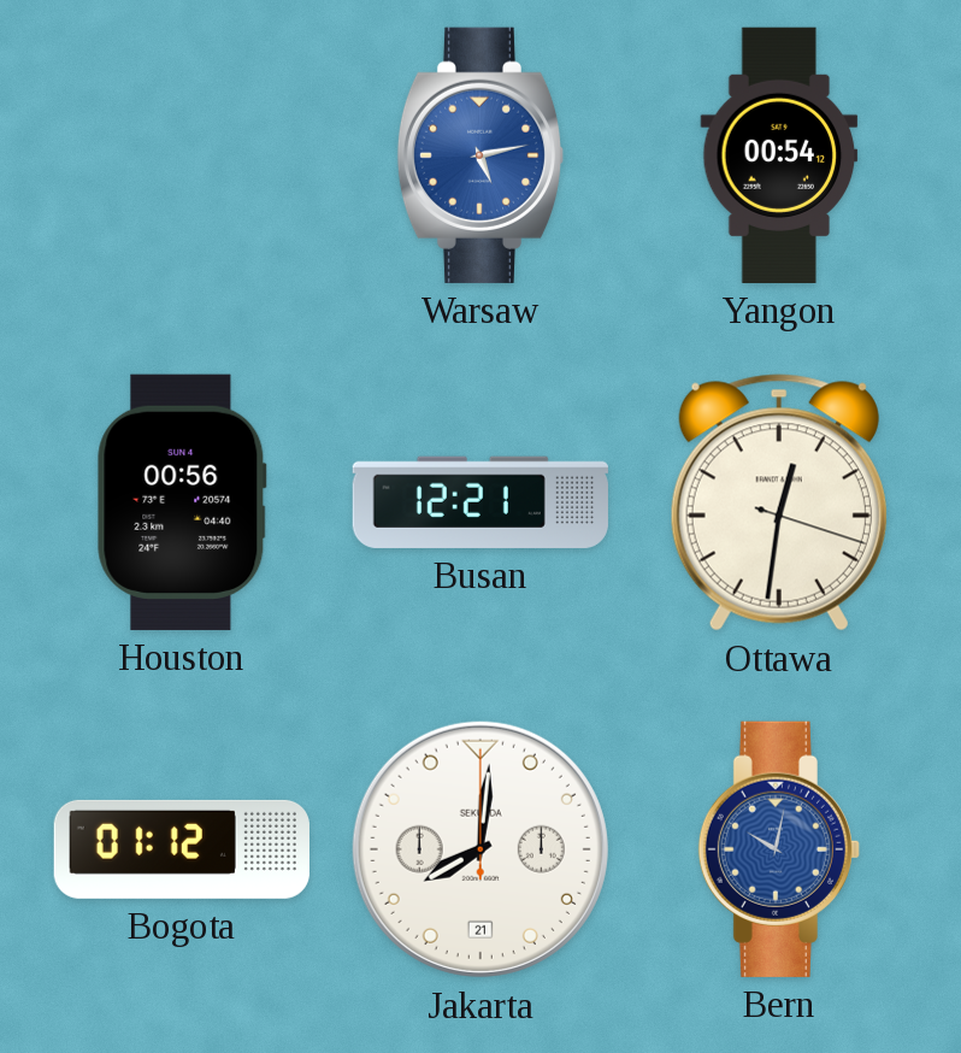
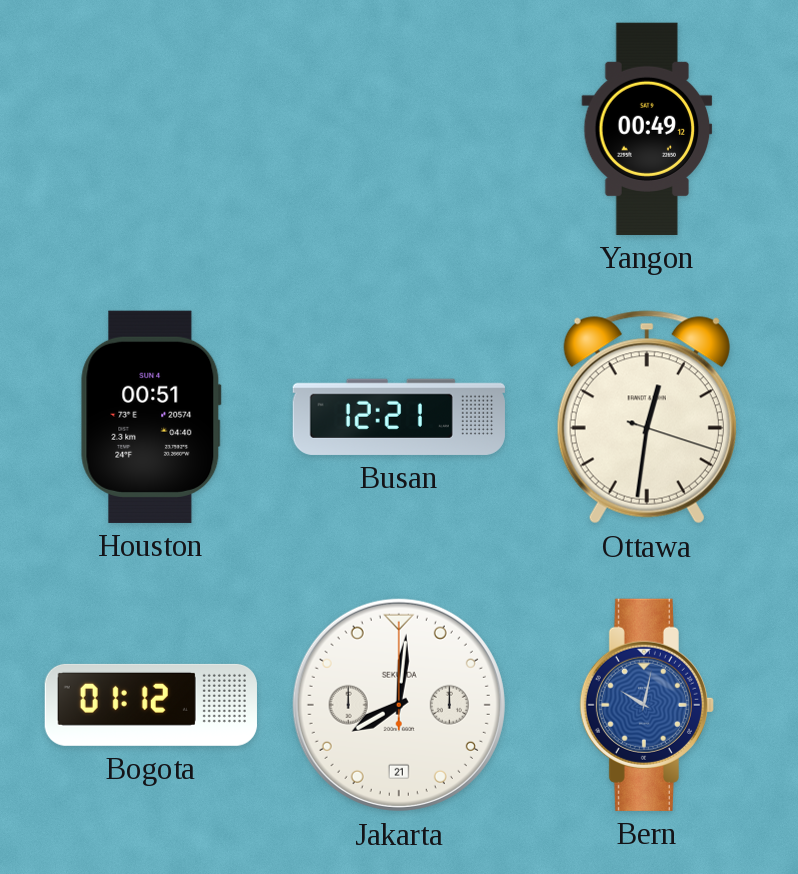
Warsaw: 5:13 -> none (480, 155)
Yangon: 00:54 -> 00:49 (647, 129)
Houston: 00:56 -> 00:51 (151, 417)
